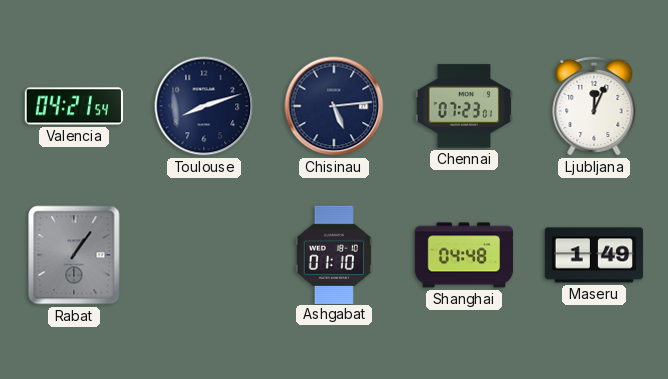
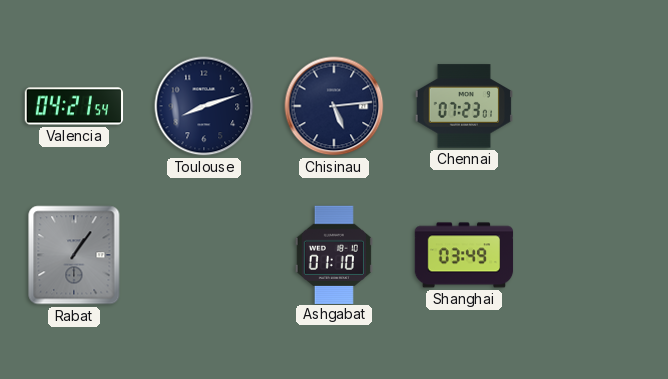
Ljubljana: 12:04 -> none (594, 106)
Shanghai: 04:48 -> 03:49 (464, 255)
Maseru: 1:49 -> none (594, 255)
